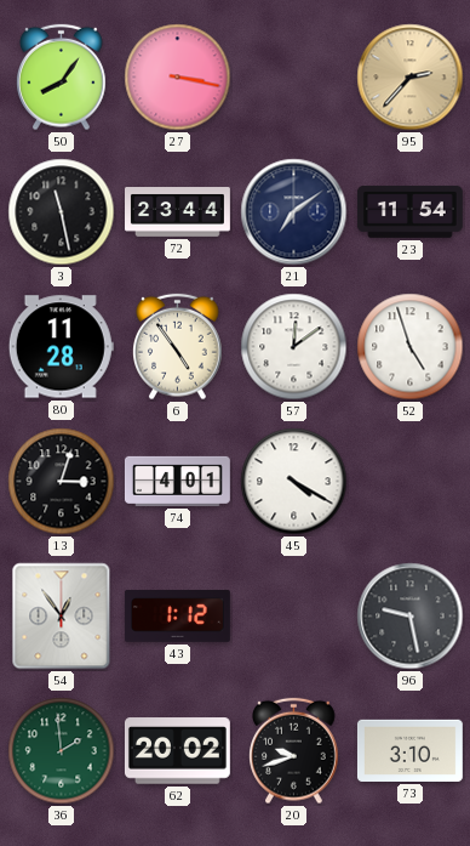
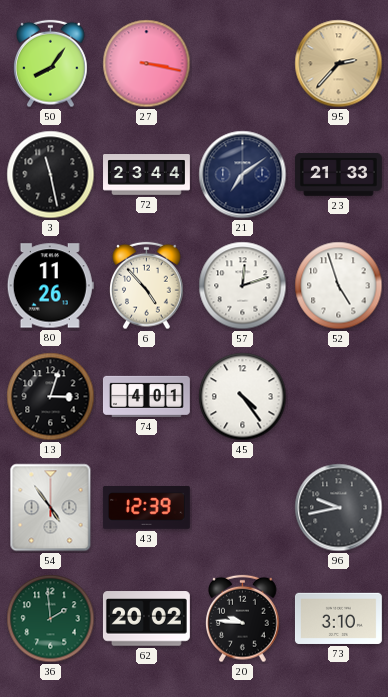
23: 11:54 -> 21:33 (338, 174)
80: 11:28 -> 11:26 (50, 286)
6: 4:54 -> 4:53 (147, 286)
57: 12:09 -> 12:12 (243, 286)
45: 4:20 -> 4:24 (243, 397)
54: 12:54 -> 4:54 (51, 508)
43: 1:12 -> 12:39 (146, 508)
96: 9:28 -> 9:43 (339, 508)
20: 9:42 -> 9:46 (243, 619)
